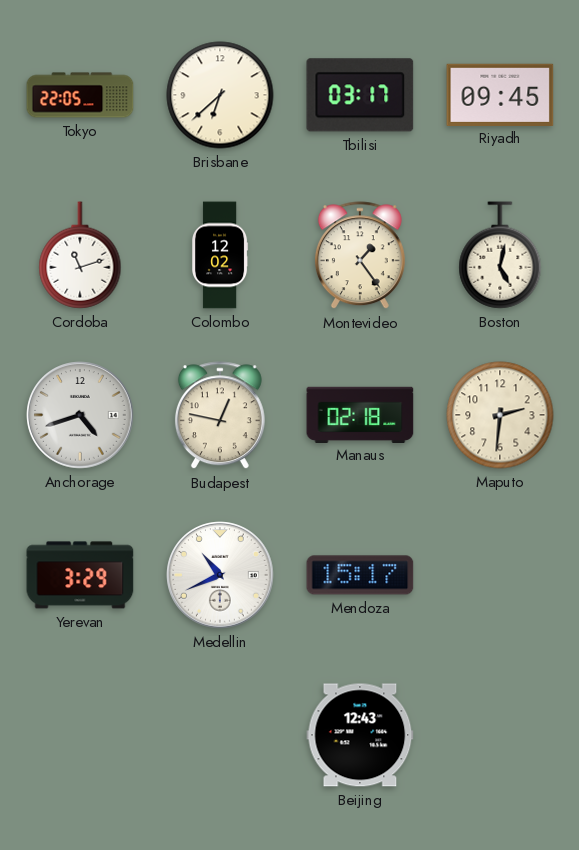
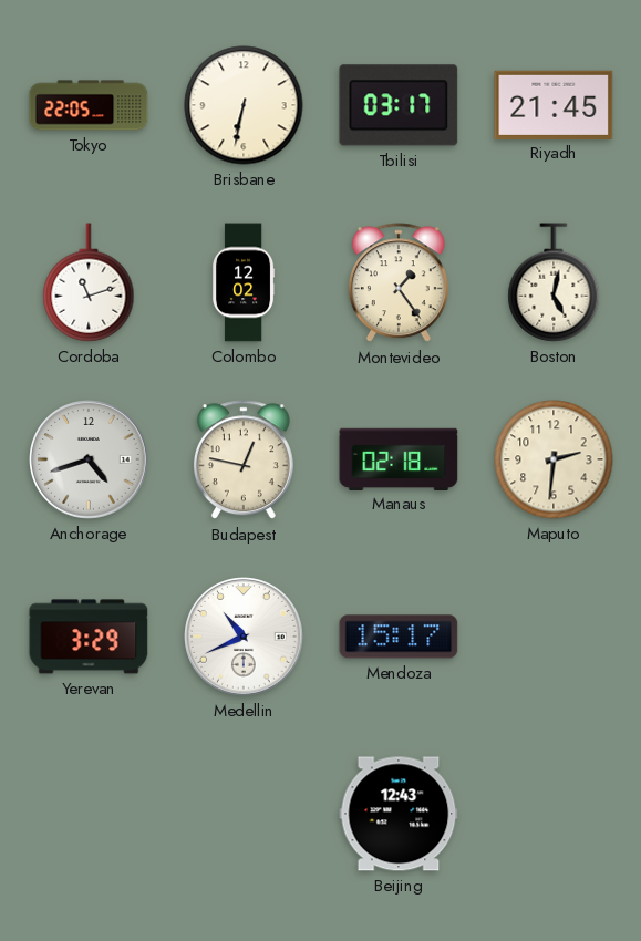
Brisbane: 6:38 -> 6:32 (244, 105)
Riyadh: 09:45 -> 21:45 (554, 104)
